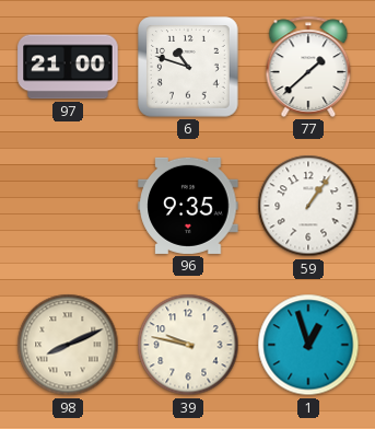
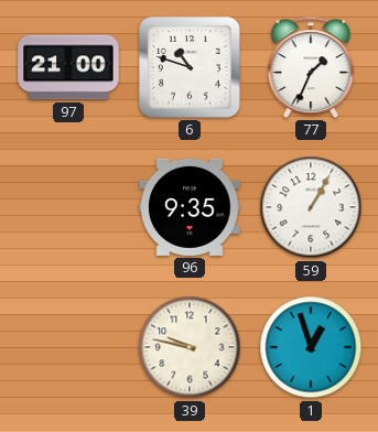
77: 1:38 -> 1:34 (311, 67)
59: 1:06 -> 1:05 (311, 207)
98: 8:11 -> none (68, 345)
